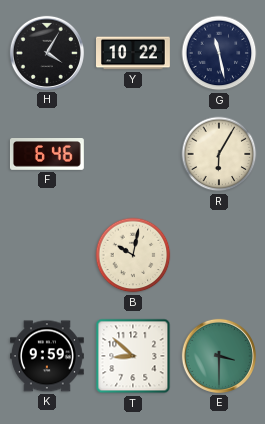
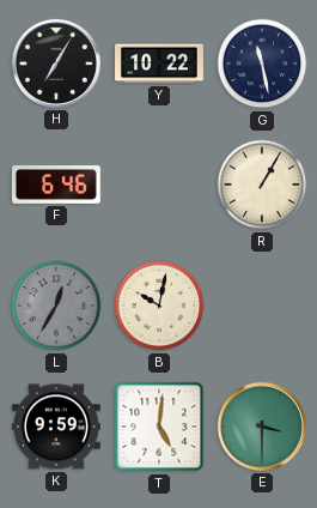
H: 4:05 -> 7:05 (56, 63)
R: 6:05 -> 1:05 (262, 185)
L: none -> 12:35 (56, 306)
T: 8:52 -> 5:01 (159, 427)
